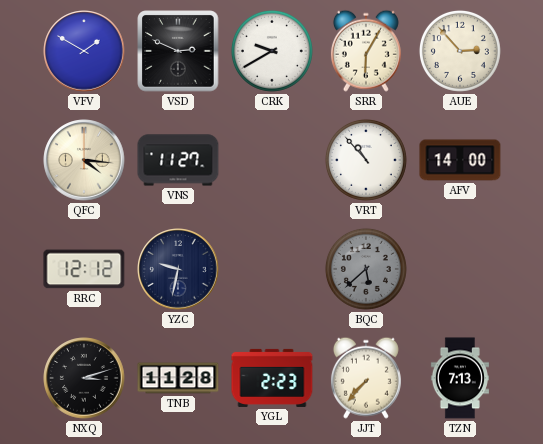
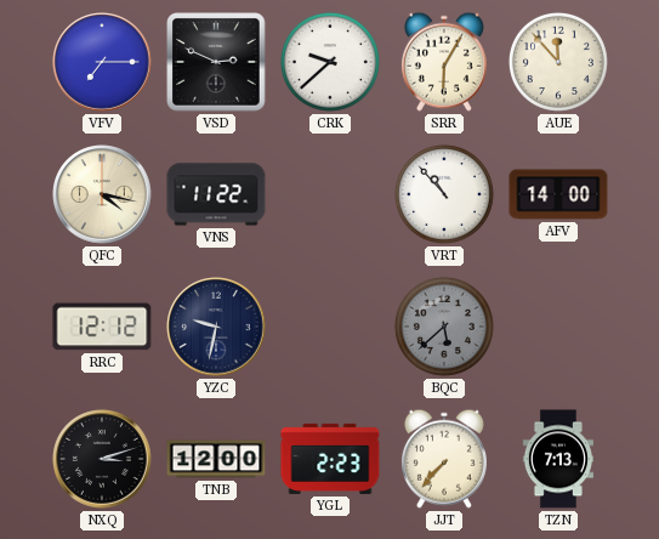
VFV: 1:50 -> 7:15 (102, 62)
CRK: 9:40 -> 9:38 (330, 62)
AUE: 2:53 -> 11:53 (558, 62)
QFC: 4:16 -> 4:17 (102, 194)
VNS: 11:27 -> 11:22 (216, 194)
TNB: 11:28 -> 12:00 (216, 459)
